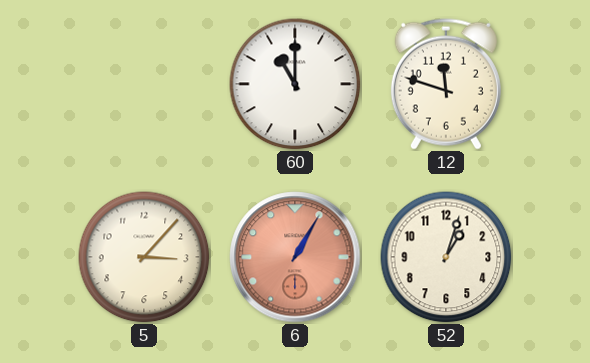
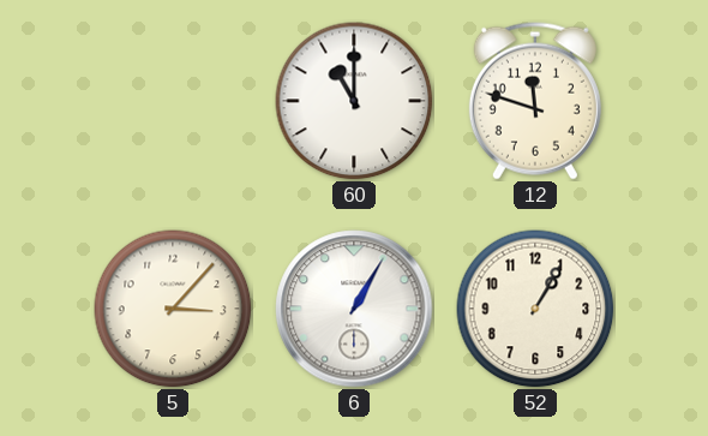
6 dial: salmon -> white (354, 309)
52: 1:03 -> 1:05 (535, 309)
